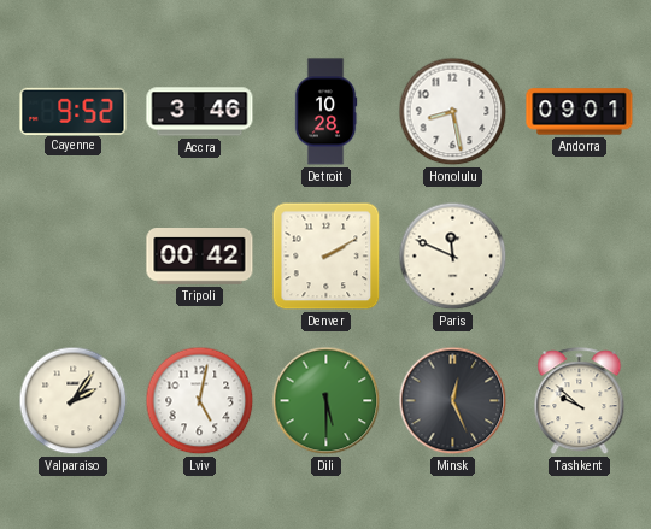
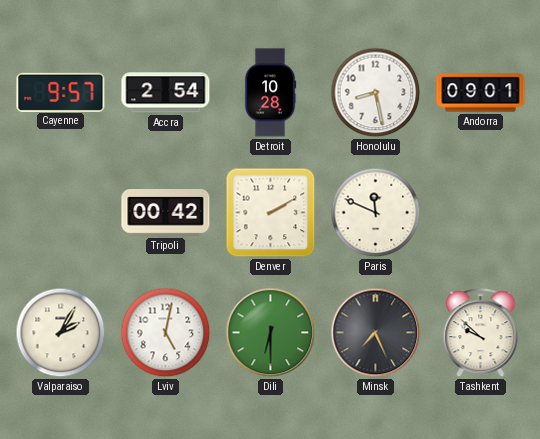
Cayenne: 9:52 -> 9:57 (61, 92)
Accra: 3:46 -> 2:54 (166, 93)
Valparaiso: 2:06 -> 2:05 (61, 333)
Dili: 5:30 -> 6:30 (271, 333)
Minsk: 12:26 -> 7:26 (376, 333)
